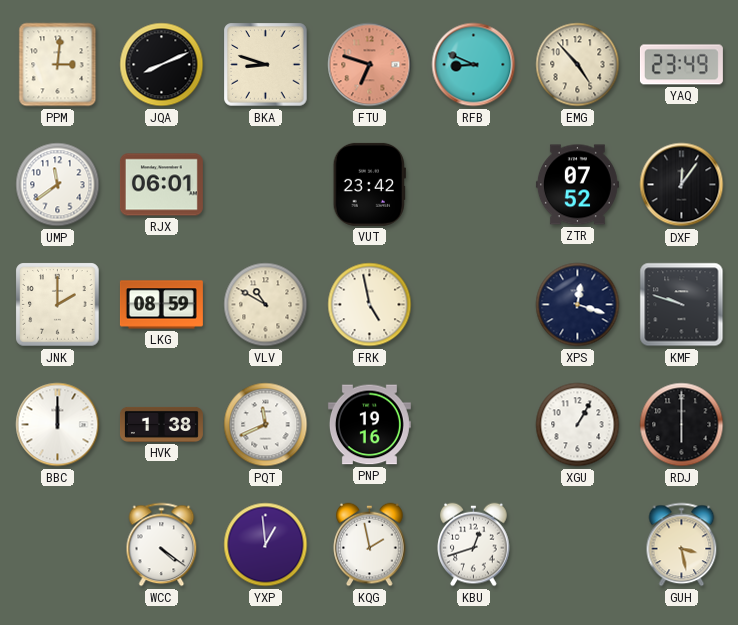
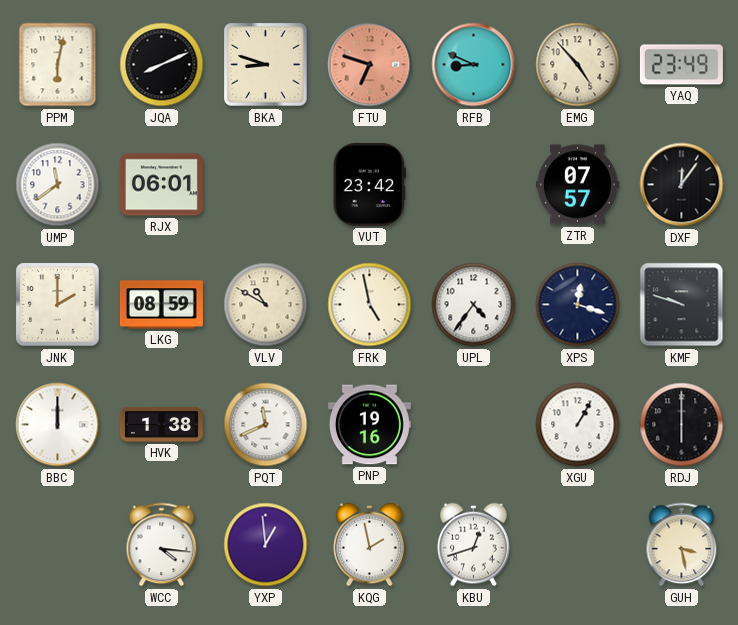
PPM: 3:01 -> 6:02 (58, 65)
ZTR: 07:52 -> 07:57 (577, 185)
UPL: none -> 4:36 (474, 305)
WCC: 4:21 -> 4:16 (162, 545)
